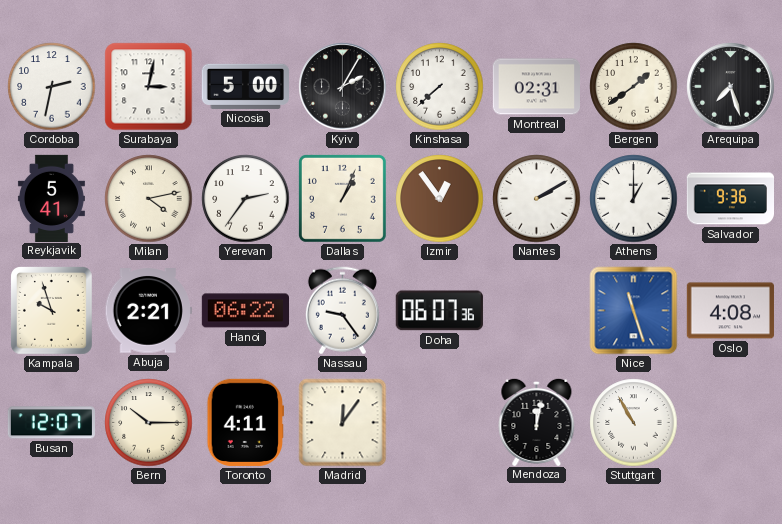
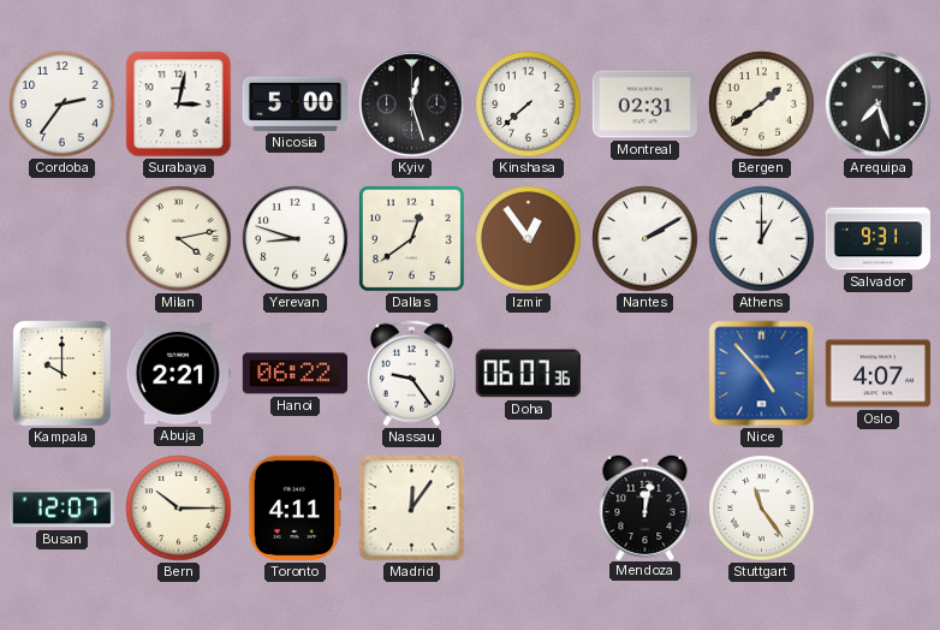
Cordoba: 2:32 -> 2:36 (63, 105)
Kyiv: 2:05 -> 12:27 (412, 105)
Reykjavik: 5:41 -> none (51, 198)
Yerevan: 2:36 -> 8:48 (296, 239)
Dallas: 1:04 -> 12:39 (411, 238)
Salvador: 9:36 -> 9:31 (877, 239)
Kampala: 9:57 -> 10:00 (63, 374)
Nice: 11:27 -> 4:53 (762, 374)
Oslo: 4:08 -> 4:07 (877, 374)
Stuttgart: 10:55 -> 11:24 (762, 509)
